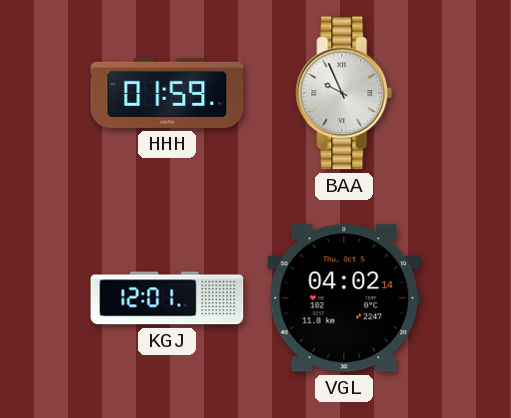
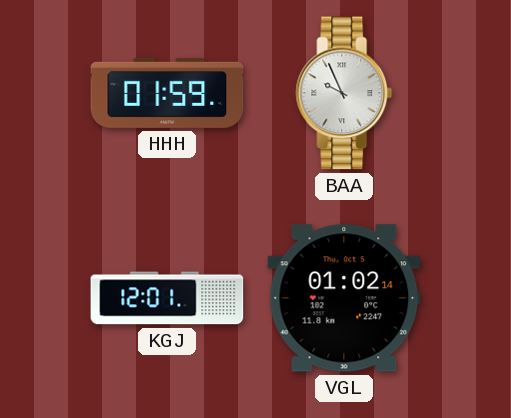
VGL: 04:02 -> 01:02 (344, 298)
